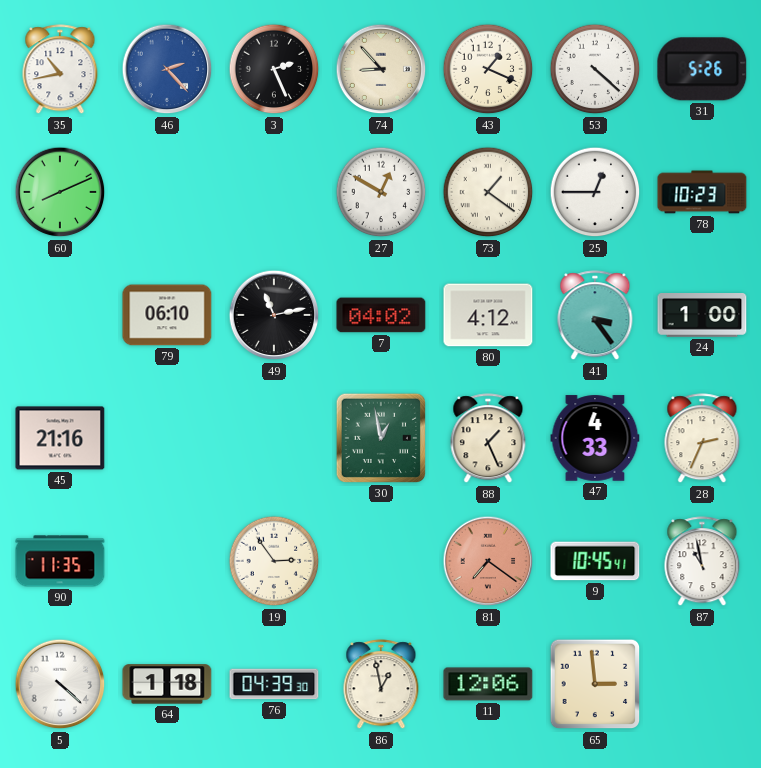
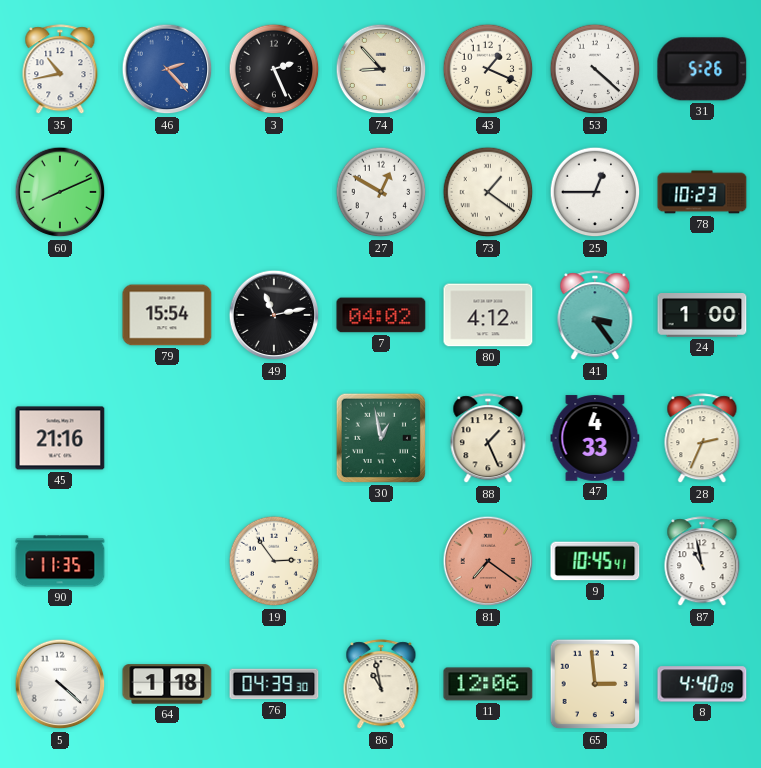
79: 06:10 -> 15:54 (167, 315)
86: 12:58 -> 10:58 (381, 685)
8: none -> 4:40 (702, 684)
